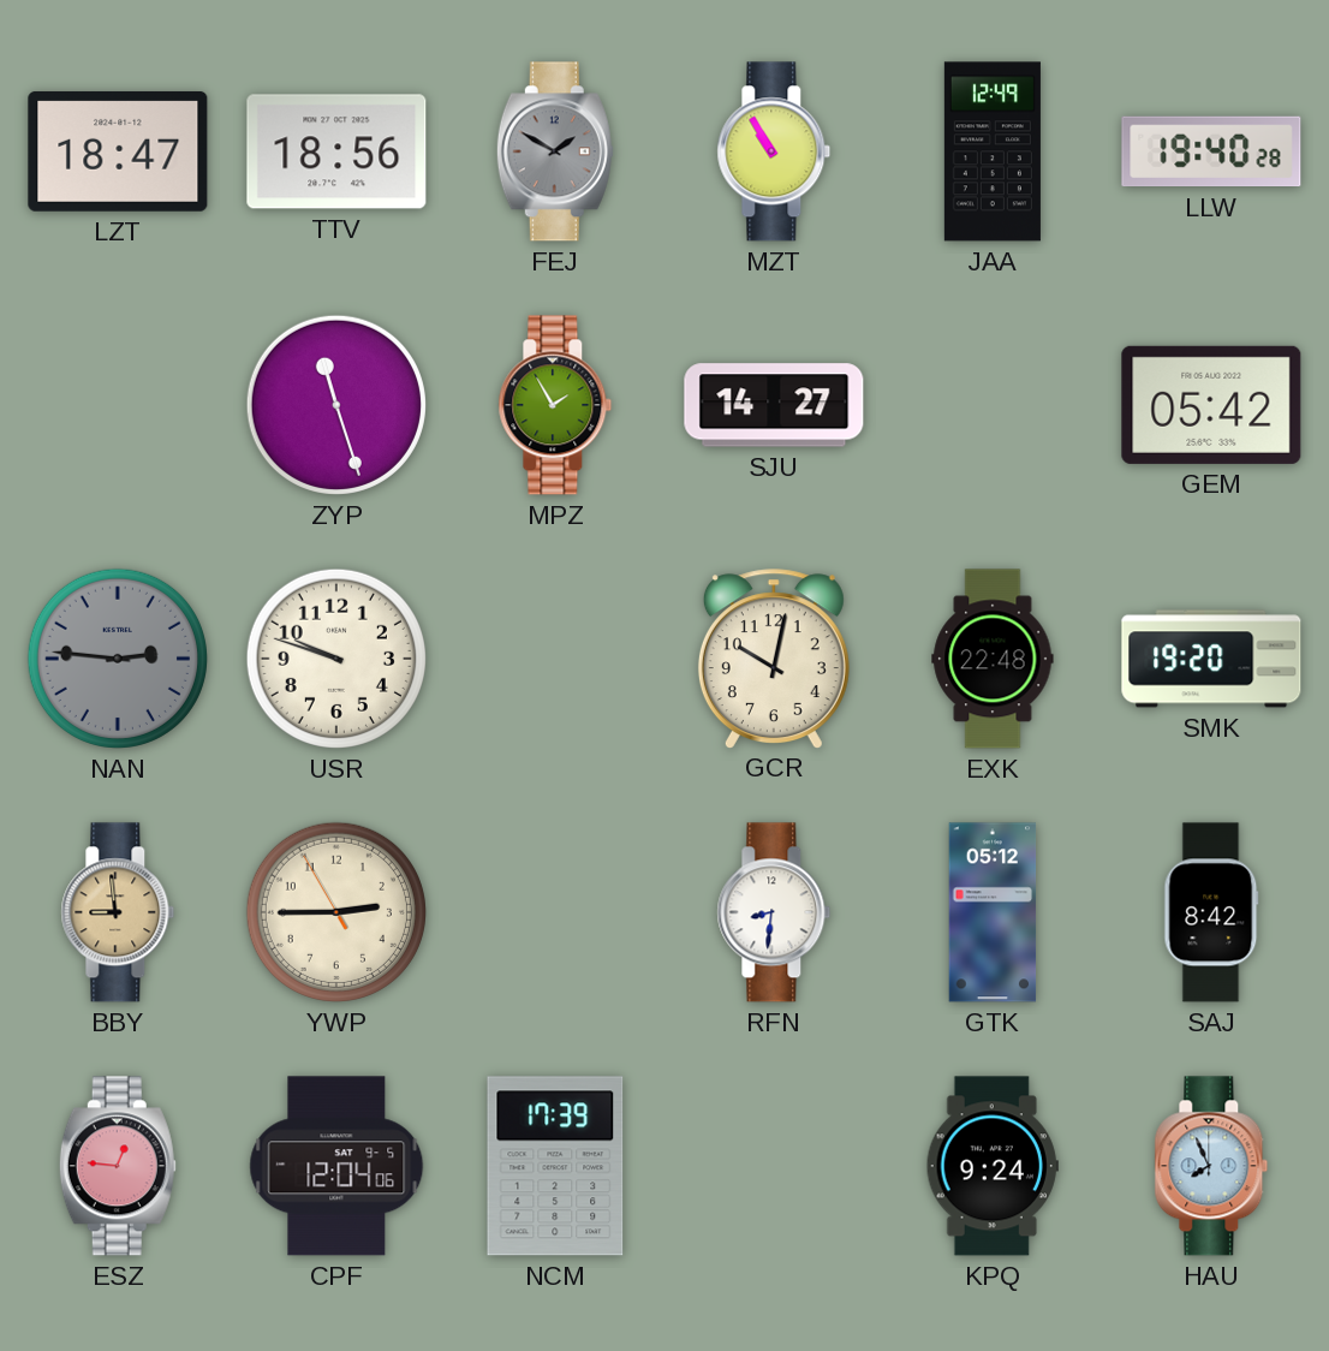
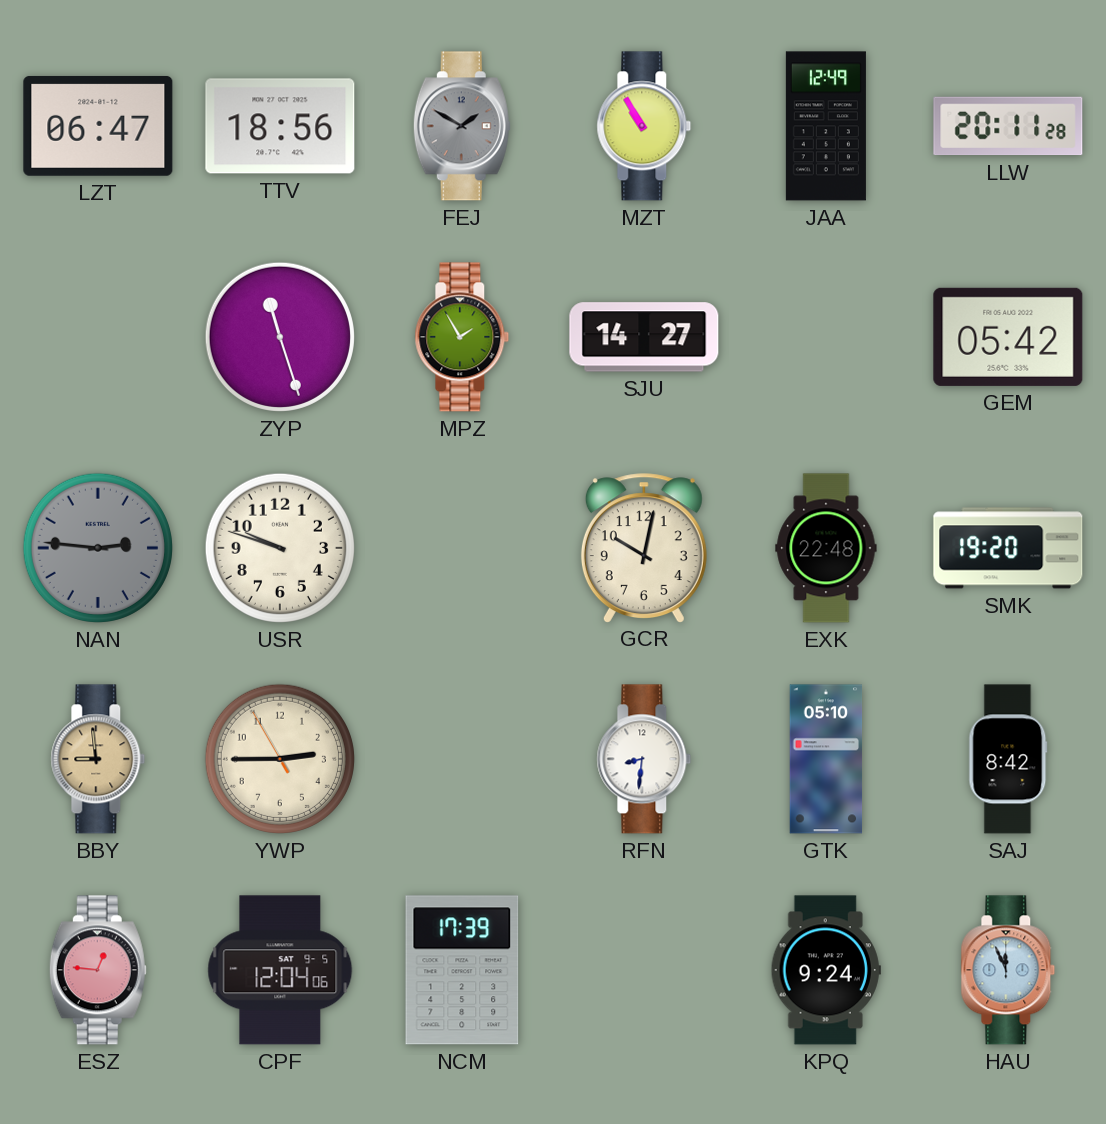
LZT: 18:47 -> 06:47 (98, 126)
LLW: 19:40 -> 20:11 (1008, 126)
GTK: 05:12 -> 05:10 (826, 759)
HAU: 7:56 -> 11:56 (1008, 970)
